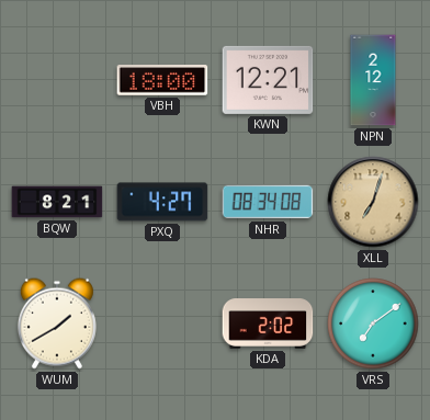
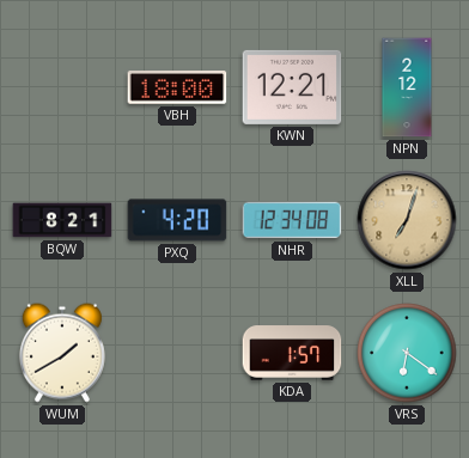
PXQ: 4:27 -> 4:20 (177, 220)
NHR: 08:34 -> 12:34 (292, 220)
KDA: 2:02 -> 1:57 (292, 353)
VRS: 7:09 -> 6:21 (407, 353)
